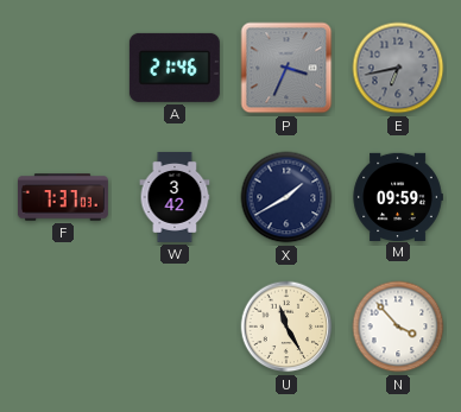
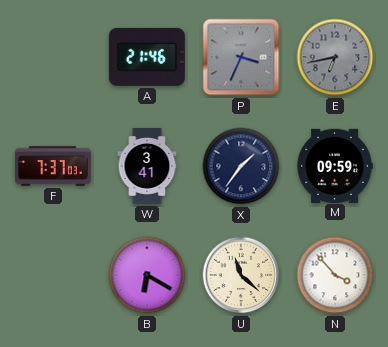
W: 3:42 -> 3:41 (147, 166)
X: 1:40 -> 1:36 (241, 166)
B: none -> 6:20 (147, 275)
U: 11:25 -> 11:22 (241, 275)
